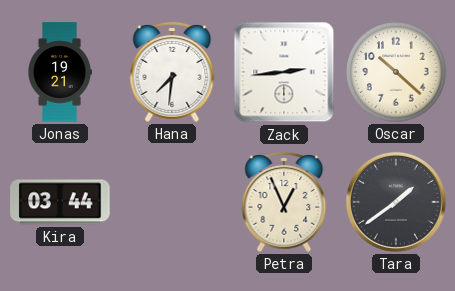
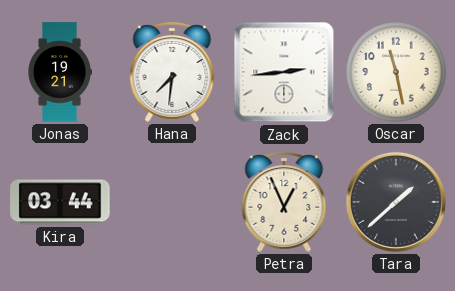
Oscar: 10:22 -> 11:28 (396, 72)
Tara: 1:39 -> 1:38 (396, 202)
